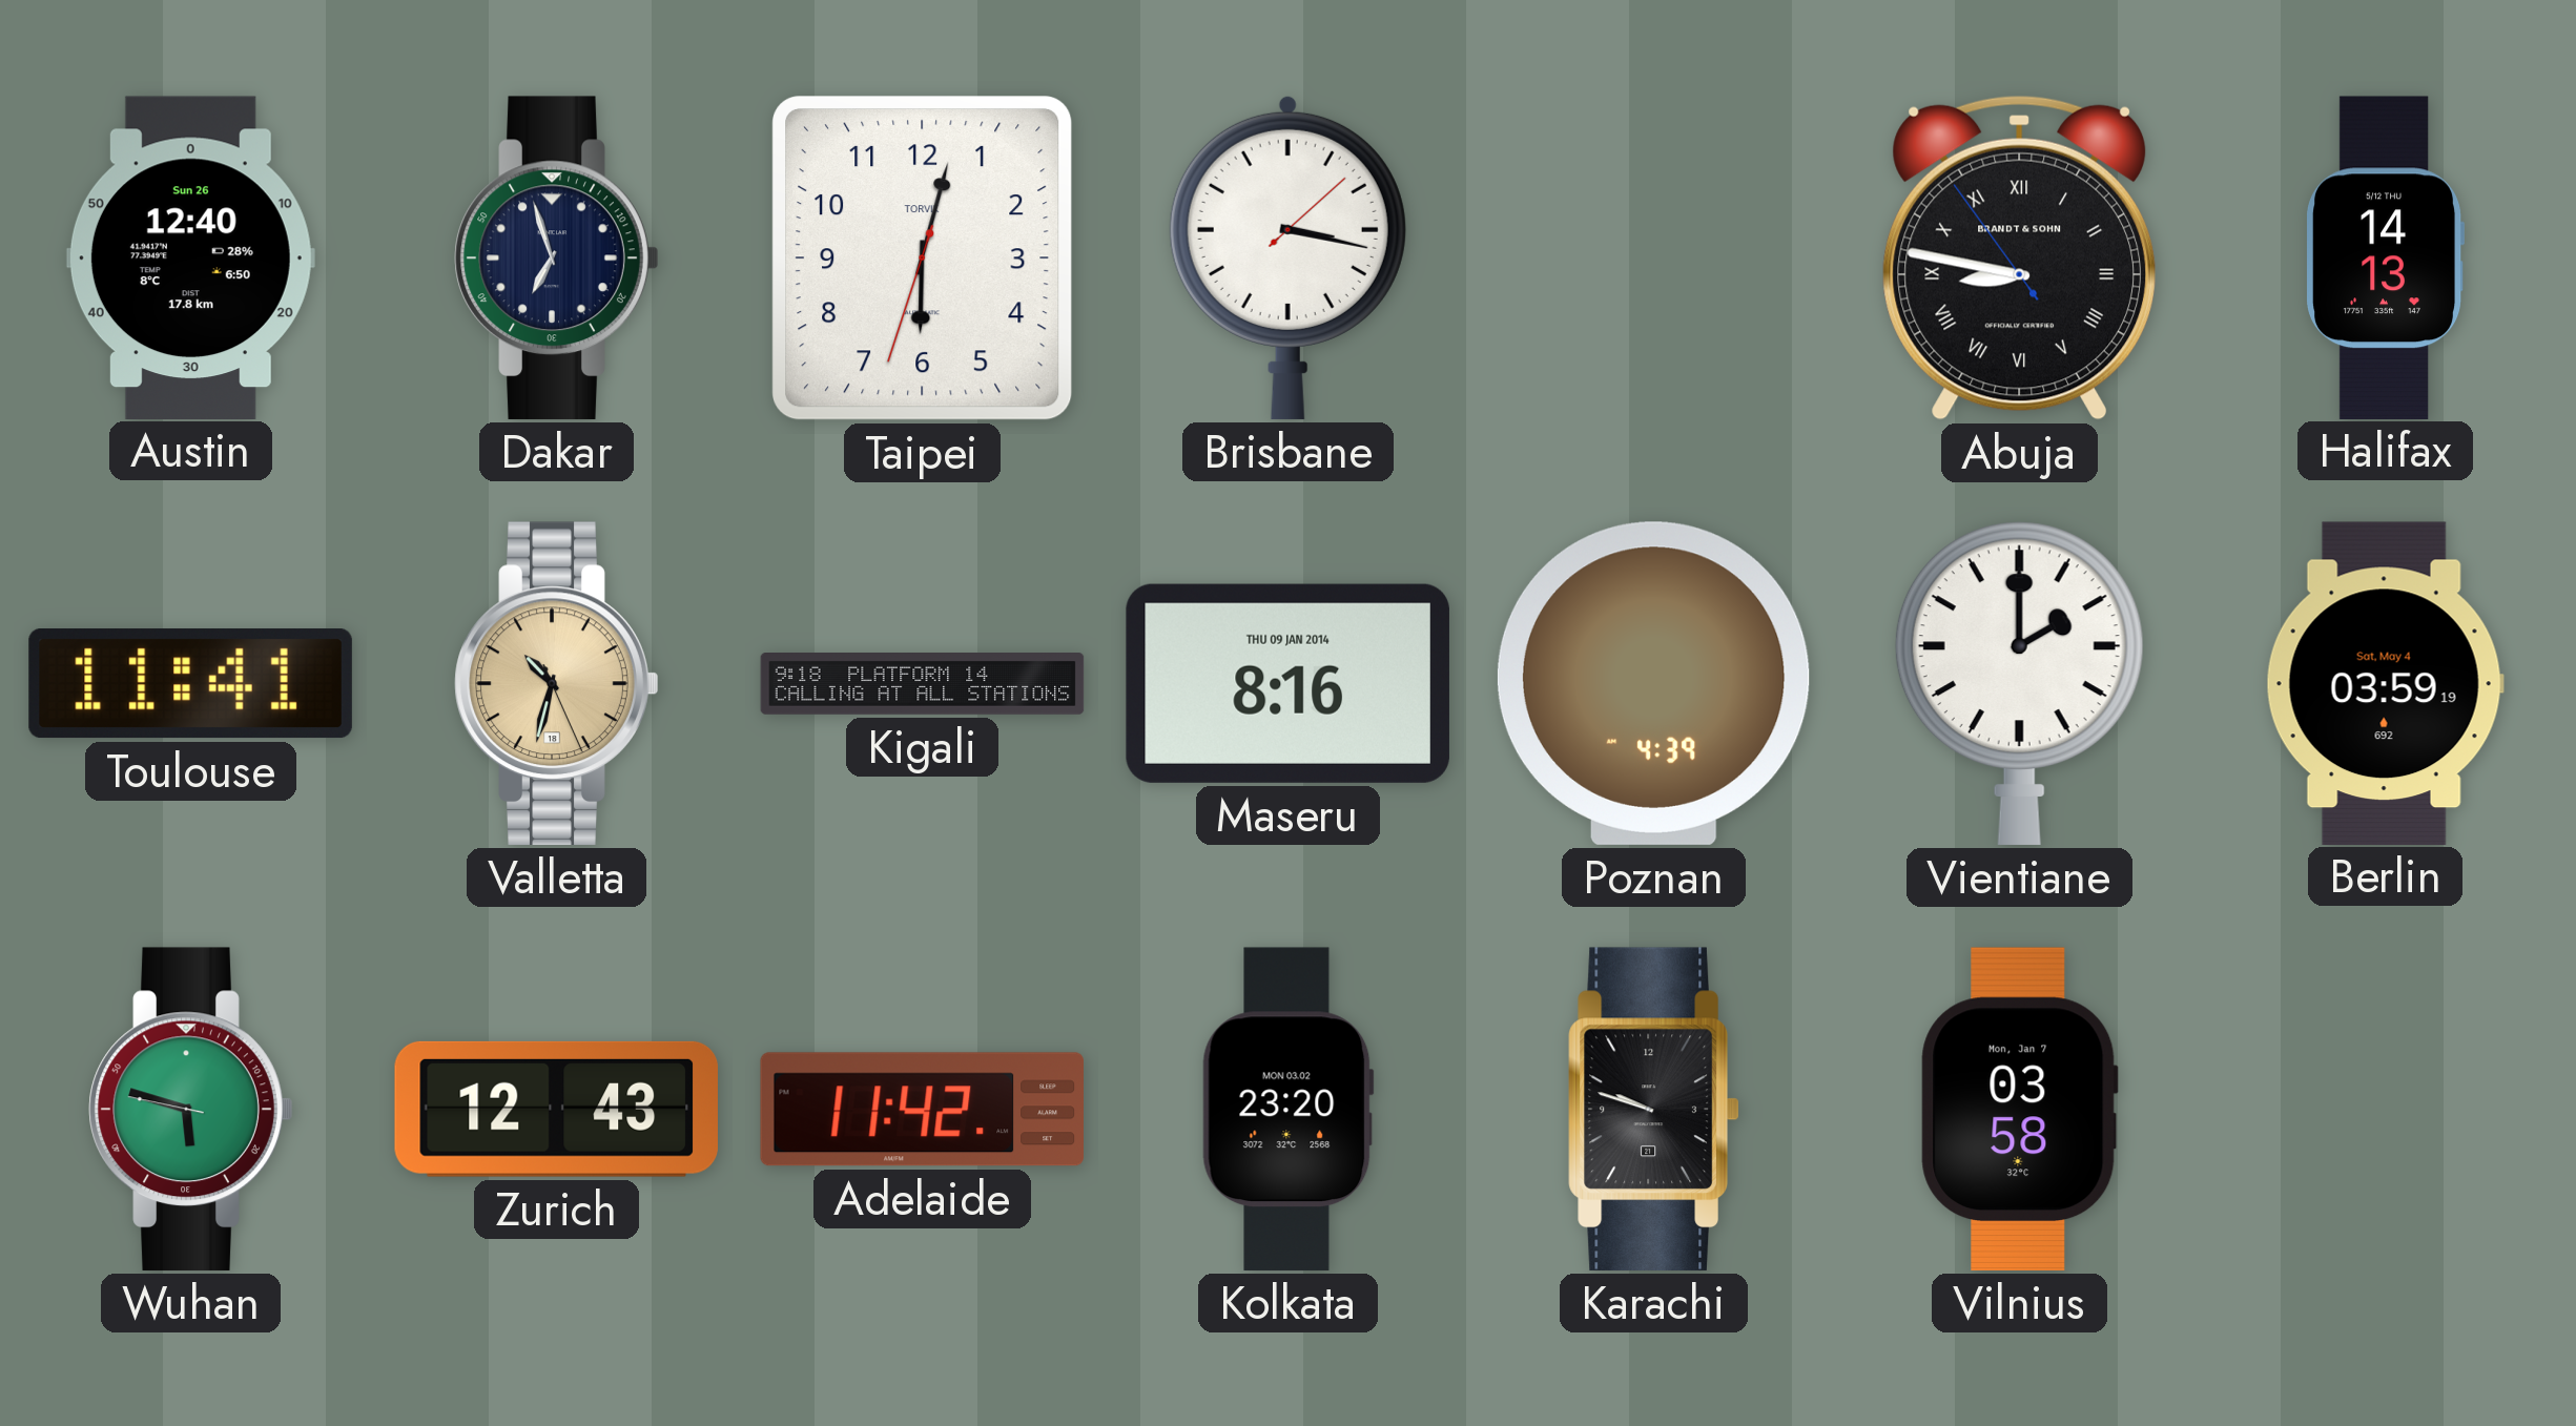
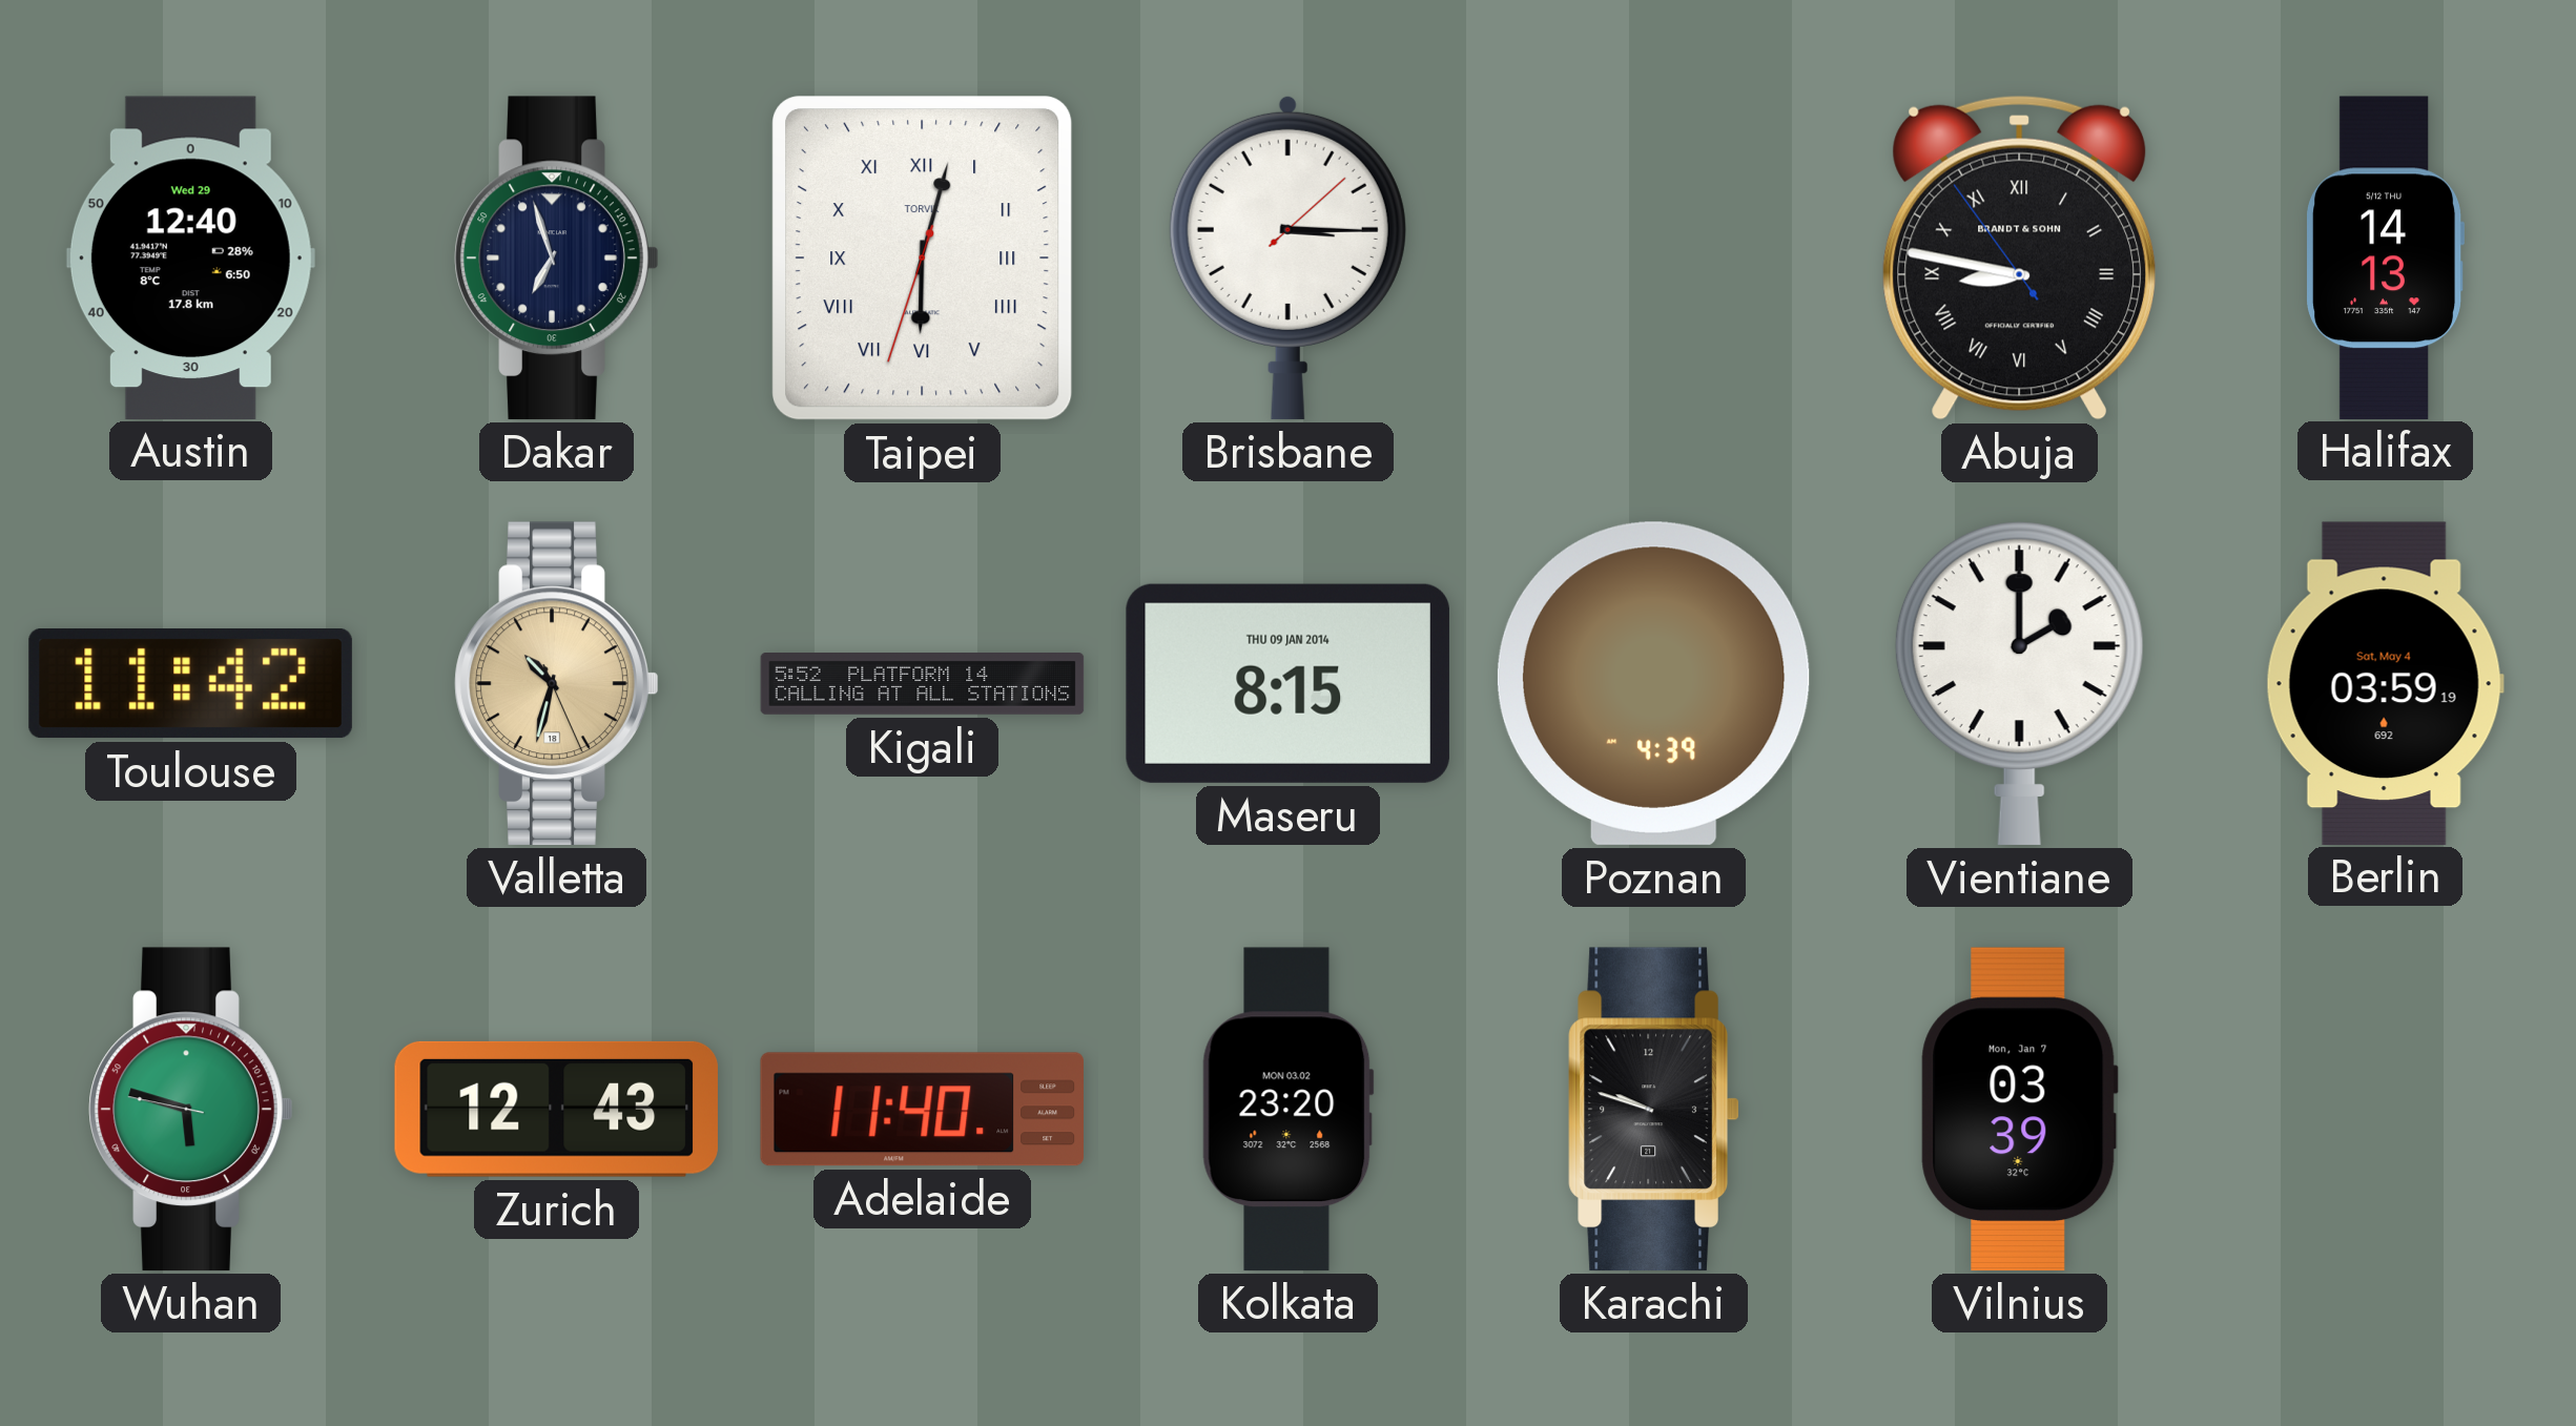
Austin date: Sun 26 -> Wed 29 (190, 257)
Taipei numerals: Arabic -> Roman (923, 259)
Brisbane: 3:17 -> 3:15 (1287, 257)
Toulouse: 11:41 -> 11:42 (190, 684)
Kigali: 9:18 -> 5:52 (923, 684)
Maseru: 8:16 -> 8:15 (1287, 683)
Adelaide: 11:42 -> 11:40 (922, 1110)
Vilnius: 03:58 -> 03:39 (2019, 1109)
